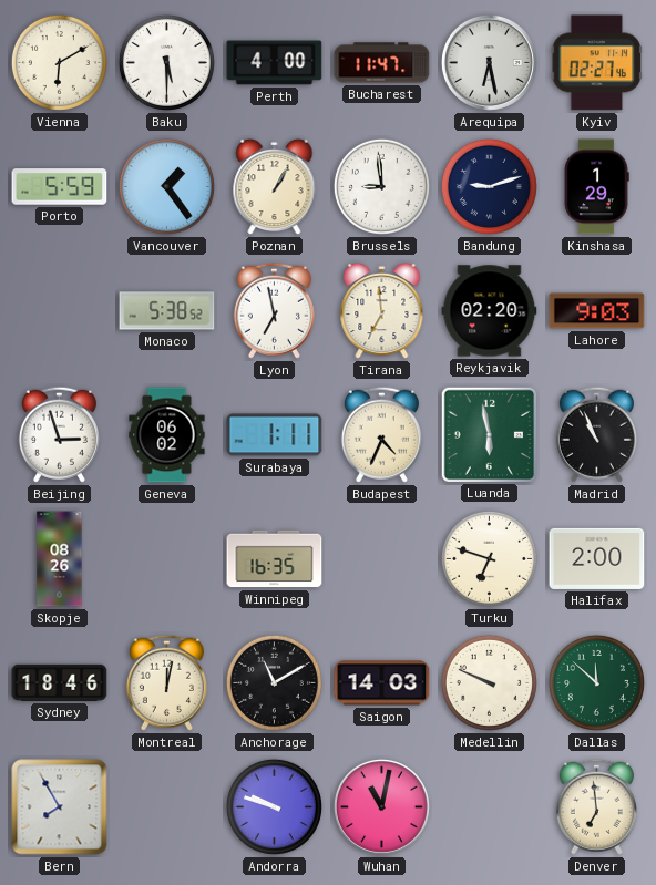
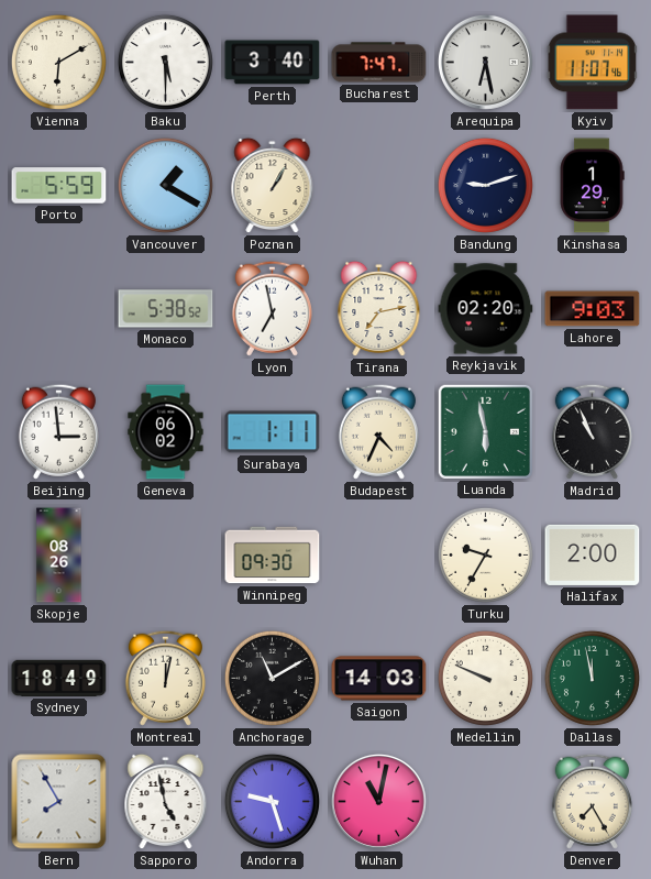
Perth: 4:00 -> 3:40 (273, 63)
Bucharest: 11:47 -> 7:47 (379, 63)
Kyiv: 02:27 -> 11:07 (593, 63)
Vancouver: 1:24 -> 1:20 (165, 185)
Brussels: 8:59 -> none (381, 186)
Tirana: 6:59 -> 7:13 (379, 309)
Beijing: 2:57 -> 2:59 (58, 431)
Winnipeg: 16:35 -> 09:30 (273, 556)
Turku: 6:48 -> 9:35 (485, 554)
Sydney: 18:46 -> 18:49 (59, 678)
Dallas: 11:52 -> 11:58 (592, 678)
Sapporo: none -> 4:58 (166, 802)
Andorra: 9:48 -> 9:27 (272, 801)
Denver: 6:59 -> 7:25 (592, 801)
